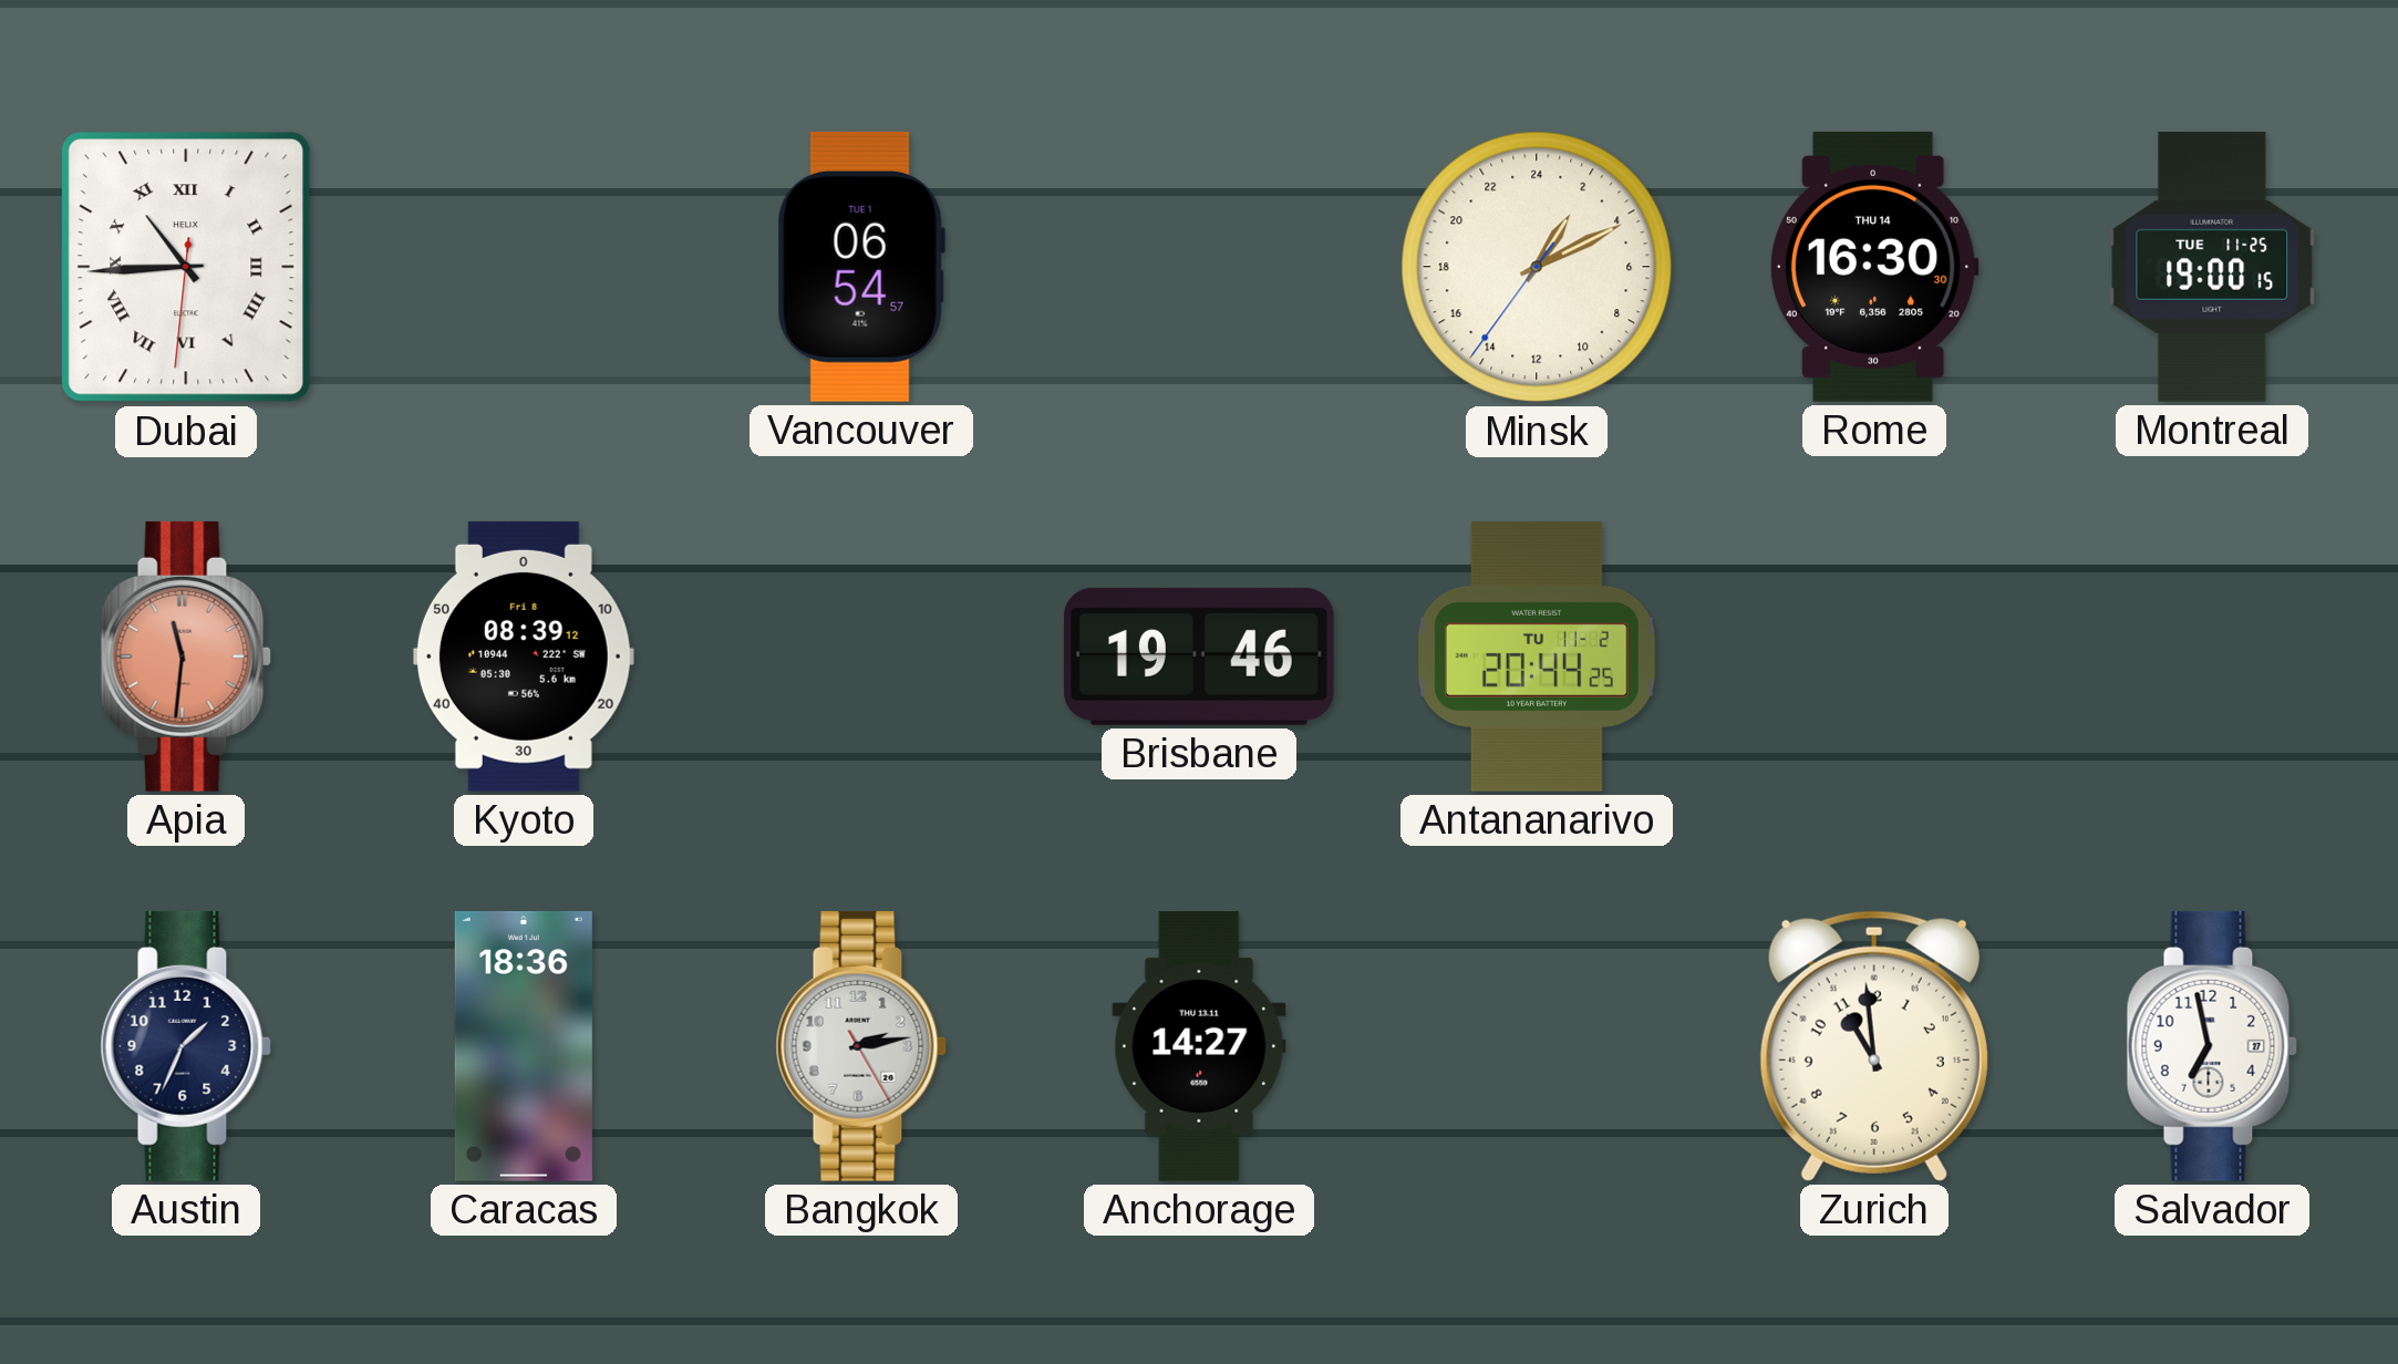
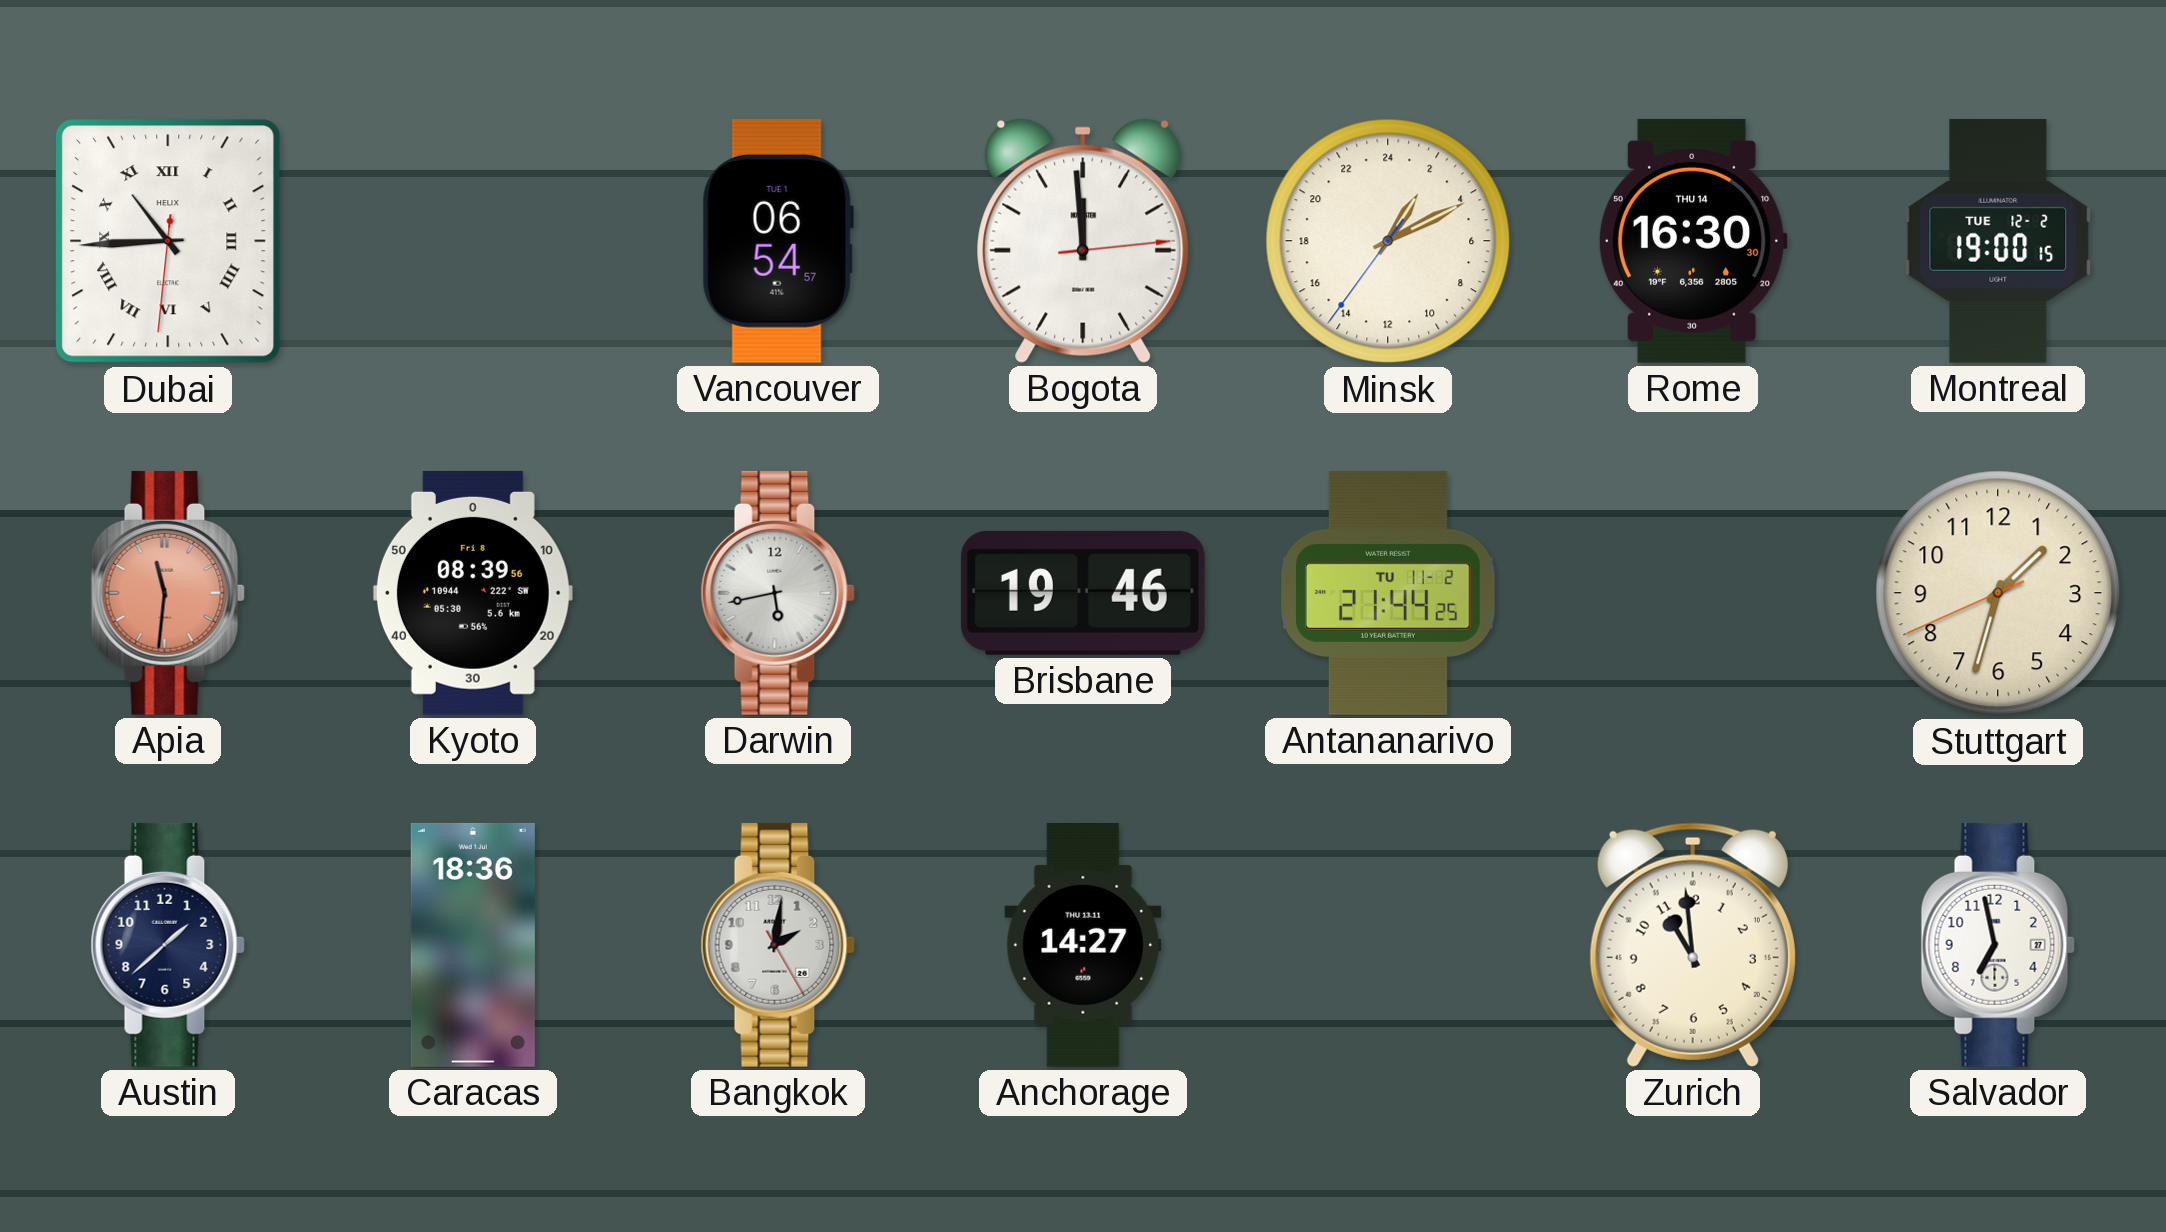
Bogota: none -> 11:59 (1083, 241)
Montreal date: TUE 11-25 -> TUE 12-2 (1998, 241)
Kyoto: 08:39:12 -> 08:39:56 (473, 593)
Darwin: none -> 5:43 (778, 593)
Antananarivo: 20:44 -> 21:44 (1388, 593)
Stuttgart: none -> 1:32 (1998, 593)
Austin: 1:34 -> 1:38 (168, 945)
Bangkok: 2:13 -> 2:01 (778, 945)
